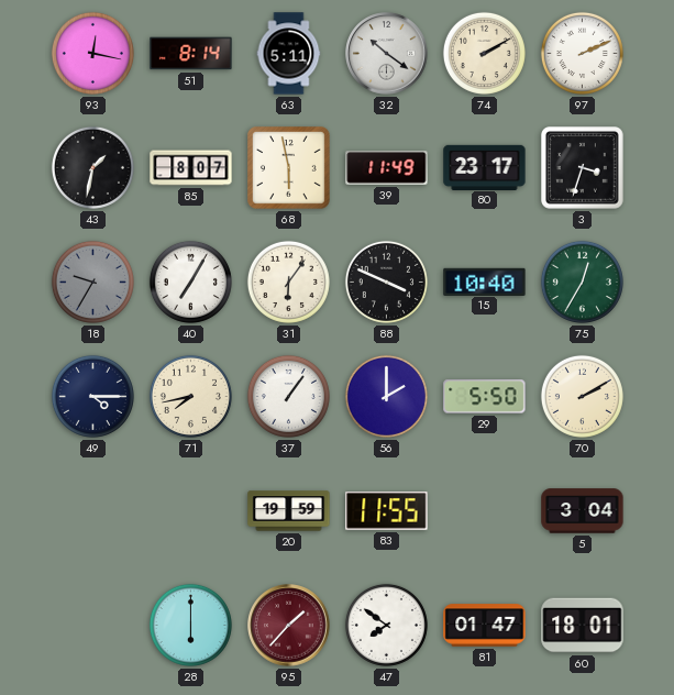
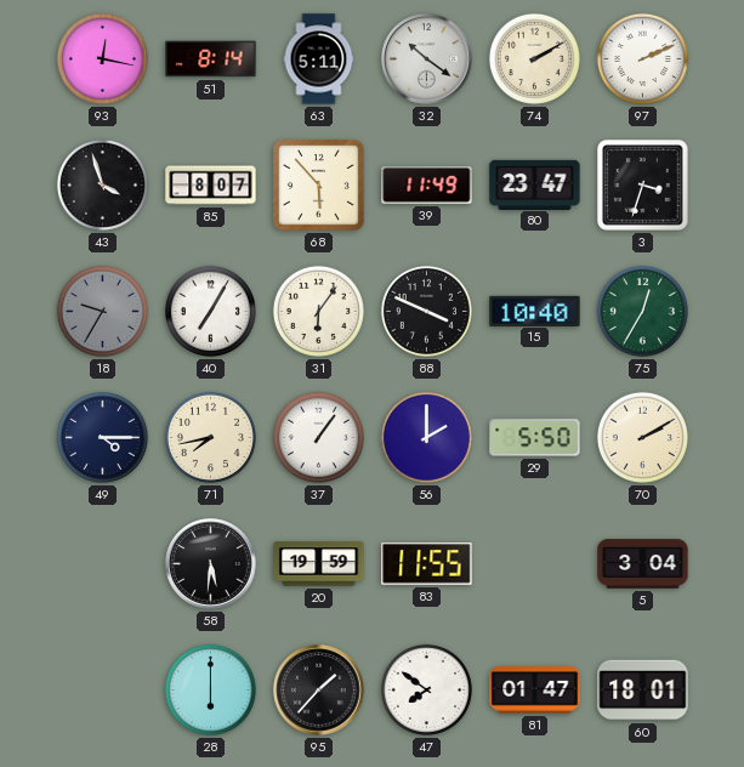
43: 1:32 -> 3:57 (102, 184)
68: 5:58 -> 5:53 (319, 186)
80: 23:17 -> 23:47 (535, 184)
58: none -> 5:31 (211, 564)
95 dial: burgundy -> black (319, 691)
